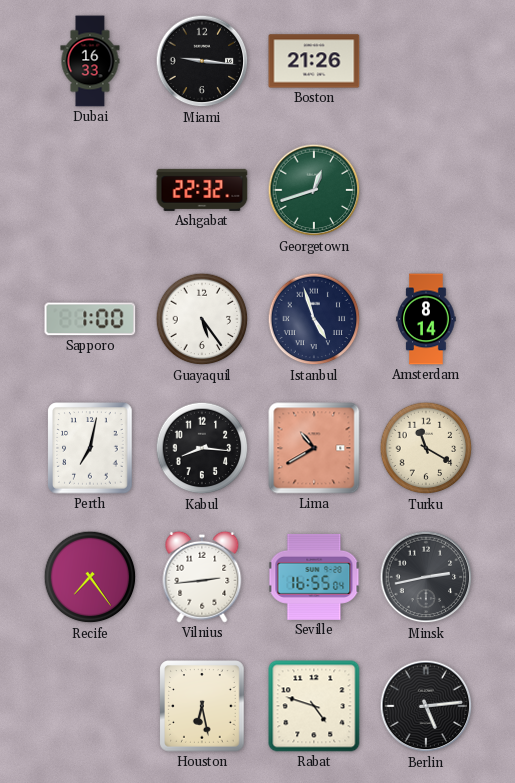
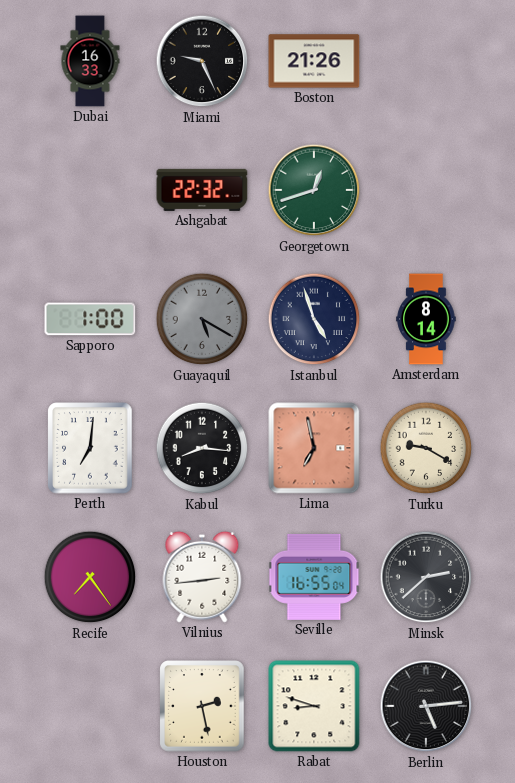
Miami: 9:16 -> 9:26 (202, 61)
Guayaquil: 5:24 -> 5:20 (202, 319)
Guayaquil dial: white -> grey (202, 319)
Perth: 7:02 -> 7:01 (90, 448)
Lima: 10:40 -> 6:58 (314, 448)
Turku: 11:20 -> 9:20 (426, 448)
Minsk: 2:43 -> 2:38 (426, 577)
Houston: 6:28 -> 2:28 (202, 706)
Rabat: 4:48 -> 8:48 (314, 706)
